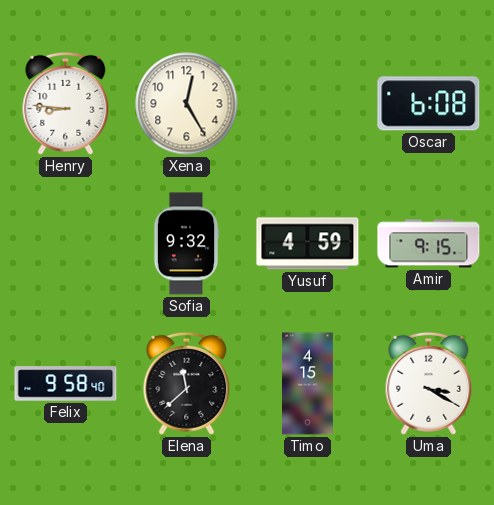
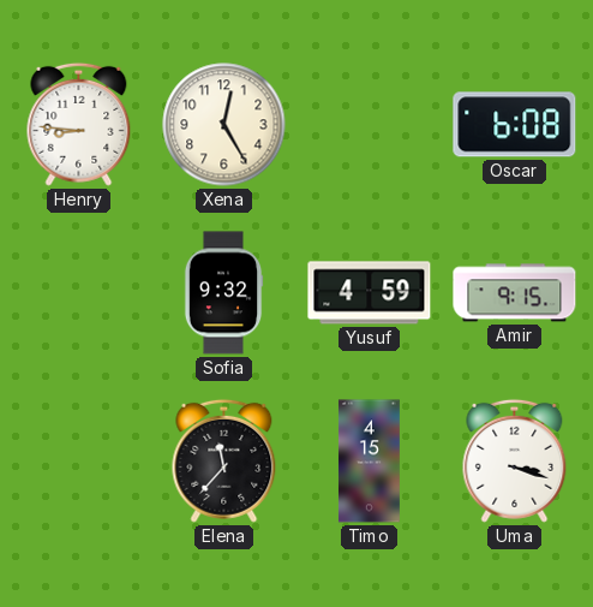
Felix: 9:58 -> none (66, 384)
Elena: 11:38 -> 11:37 (224, 460)
Uma: 3:20 -> 3:18 (515, 460)
